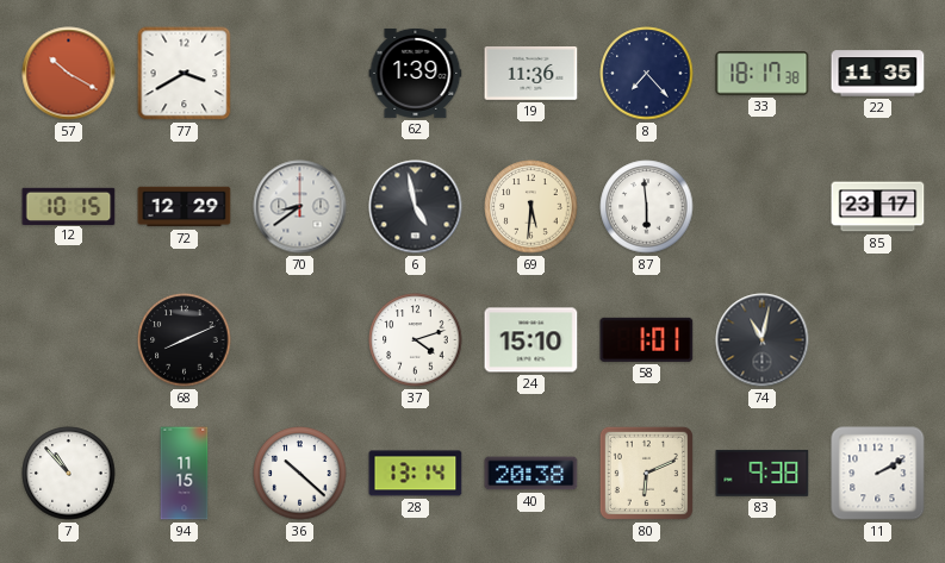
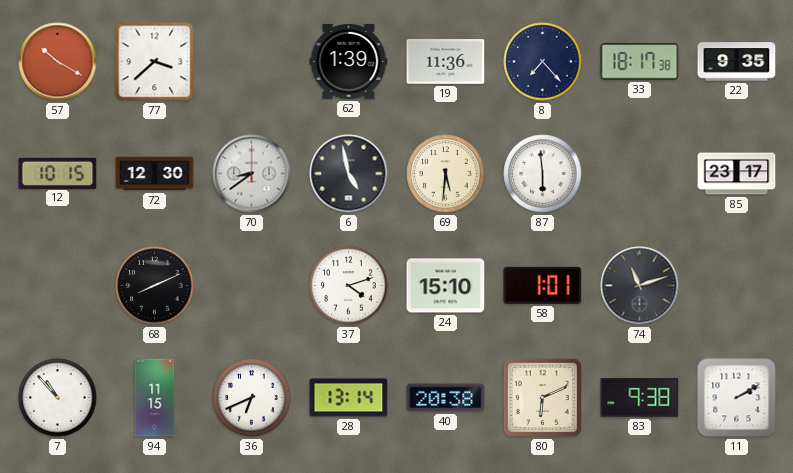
77: 3:40 -> 3:38 (155, 62)
22: 11:35 -> 9:35 (737, 62)
72: 12:29 -> 12:30 (155, 174)
74: 11:02 -> 11:12 (640, 286)
36: 10:22 -> 6:41 (252, 398)
